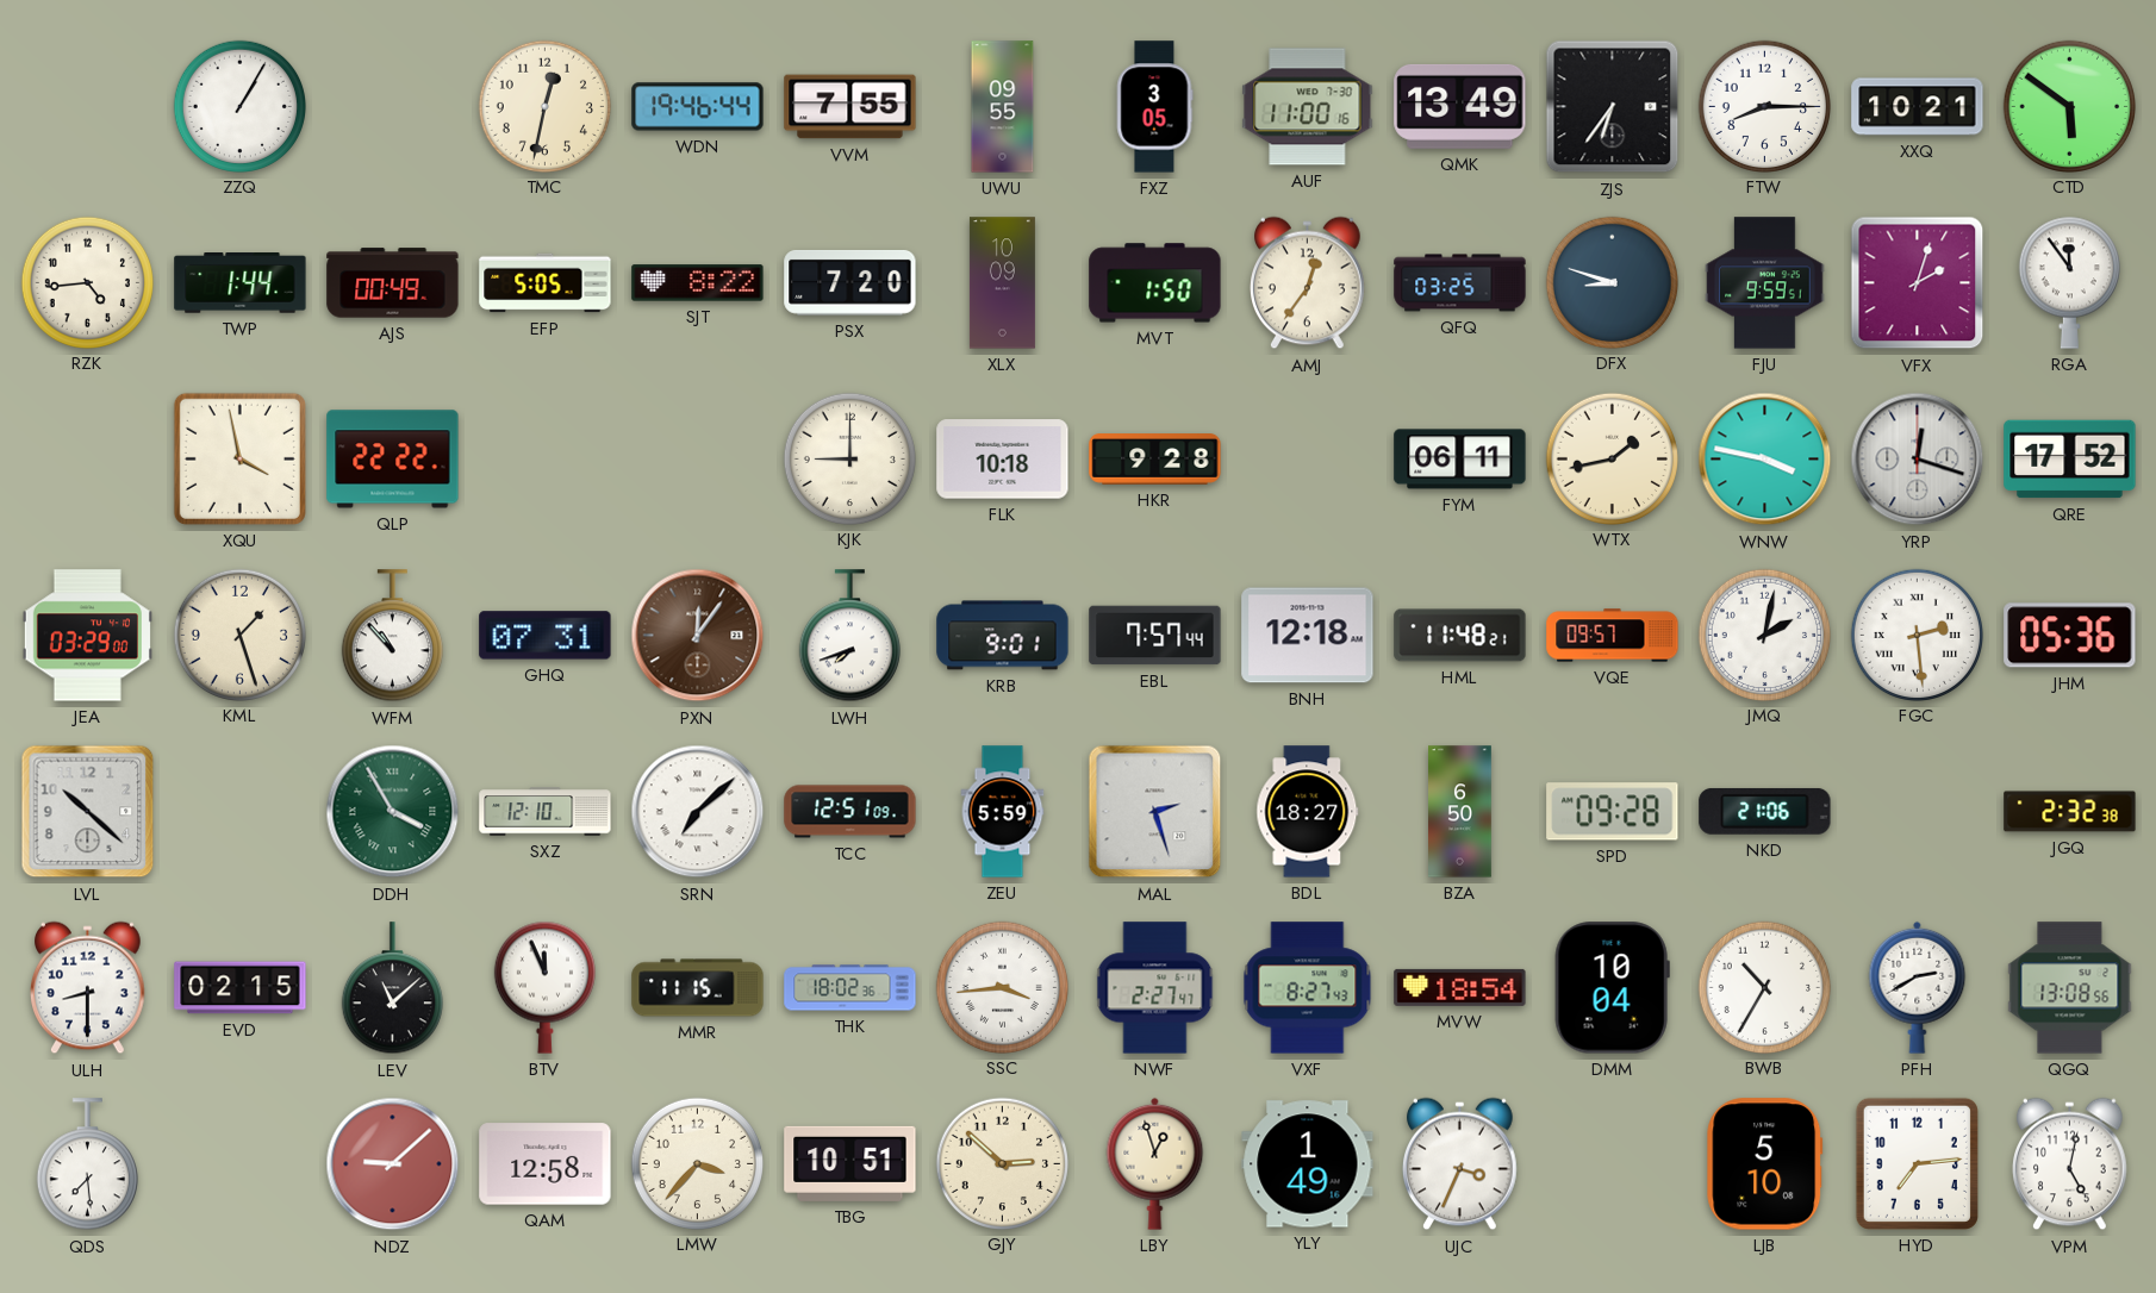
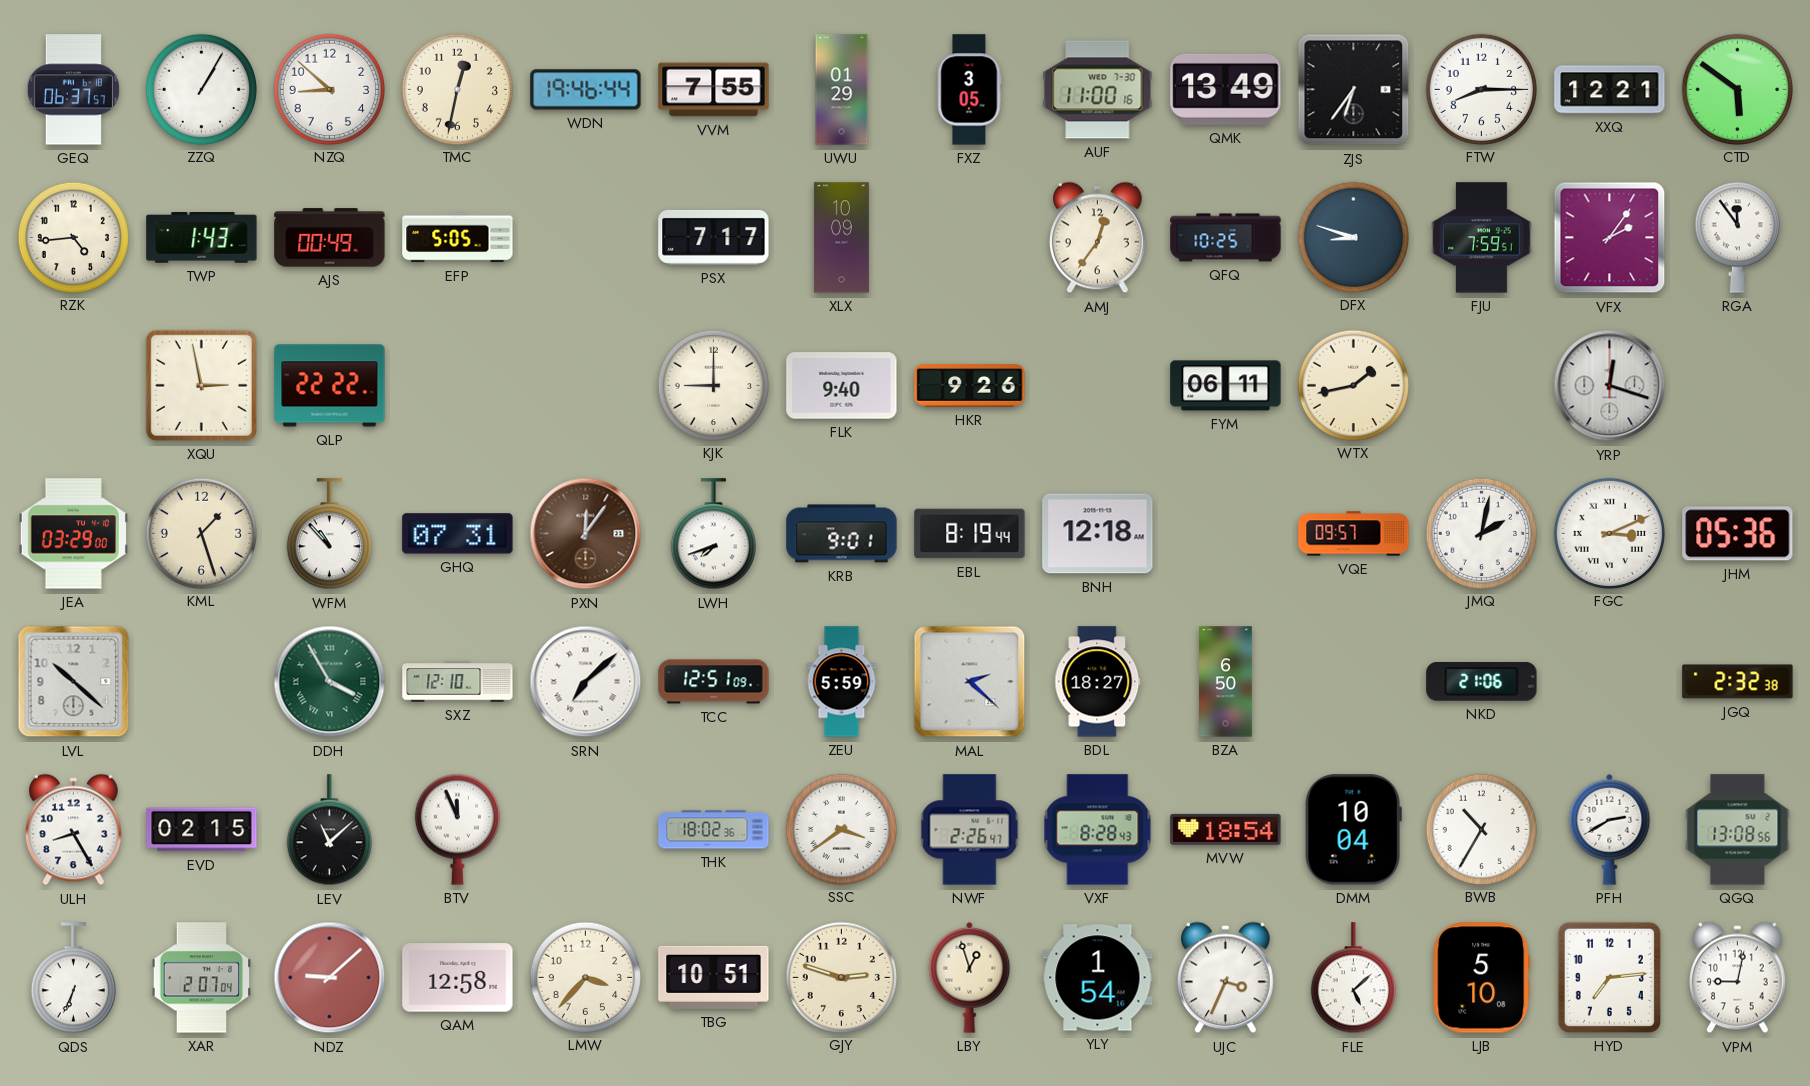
GEQ: none -> 06:37 (73, 90)
NZQ: none -> 8:52 (329, 89)
UWU: 09:55 -> 01:29 (842, 90)
XXQ: 10:21 -> 12:21 (1610, 90)
TWP: 1:44 -> 1:43 (202, 238)
SJT: 8:22 -> none (698, 283)
PSX: 7:20 -> 7:17 (714, 237)
MVT: 1:50 -> none (1155, 283)
QFQ: 03:25 -> 10:25 (1226, 238)
FJU: 9:59 -> 7:59 (1482, 238)
VFX: 2:03 -> 2:06 (1610, 238)
XQU: 3:58 -> 2:58 (201, 385)
FLK: 10:18 -> 9:40 (842, 386)
HKR: 9:28 -> 9:26 (970, 386)
WNW: 3:47 -> none (1765, 460)
QRE: 17:52 -> none (2070, 460)
EBL: 7:57 -> 8:19 (970, 534)
HML: 11:48 -> none (1460, 636)
FGC: 2:29 -> 3:11 (1609, 533)
MAL: 2:27 -> 2:22 (970, 682)
SPD: 09:28 -> none (1613, 812)
ULH: 8:30 -> 8:25 (74, 830)
MMR: 11:15 -> none (698, 988)
SSC: 3:44 -> 3:39 (841, 829)
NWF: 2:27 -> 2:26 (970, 830)
VXF: 8:27 -> 8:28 (1098, 830)
QDS: 7:29 -> 6:34 (73, 978)
XAR: none -> 2:07 (202, 978)
GJY: 2:52 -> 2:48 (841, 977)
YLY: 1:49 -> 1:54 (1098, 978)
FLE: none -> 5:08 (1353, 978)
VPM: 5:02 -> 9:02 (1738, 978)
